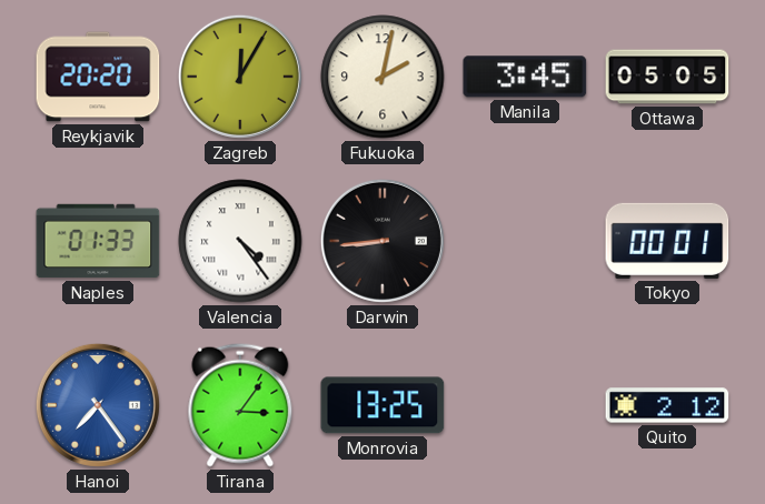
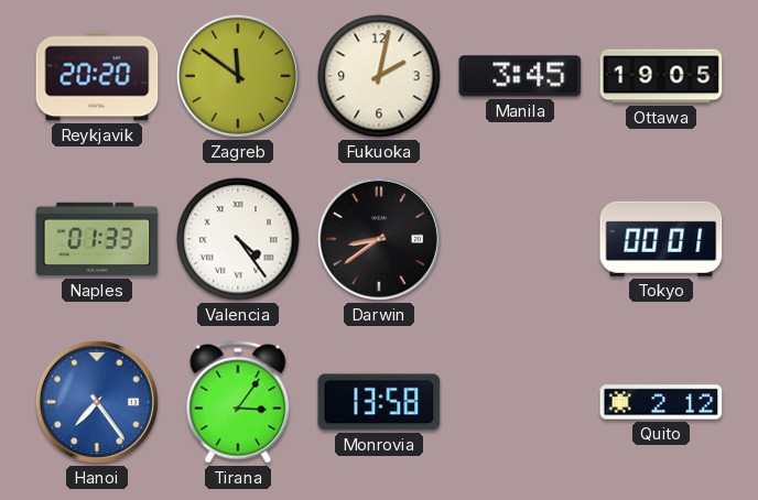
Zagreb: 12:05 -> 11:51 (238, 76)
Ottawa: 05:05 -> 19:05 (661, 76)
Darwin: 8:44 -> 8:39 (379, 239)
Monrovia: 13:25 -> 13:58 (379, 402)
